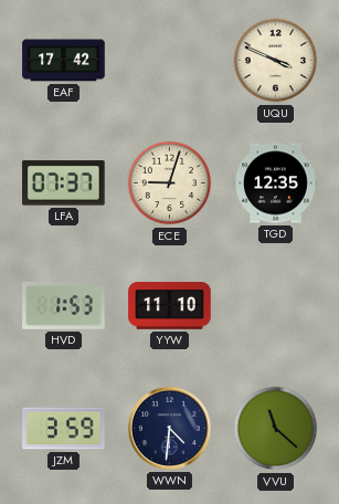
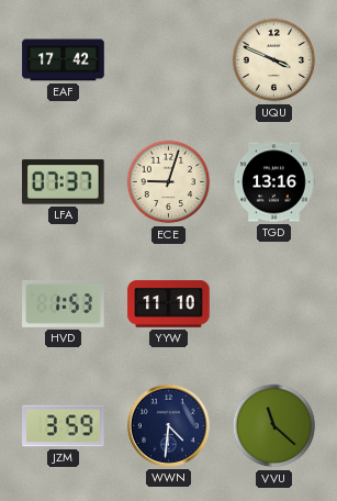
TGD: 12:35 -> 13:16 (274, 182)
